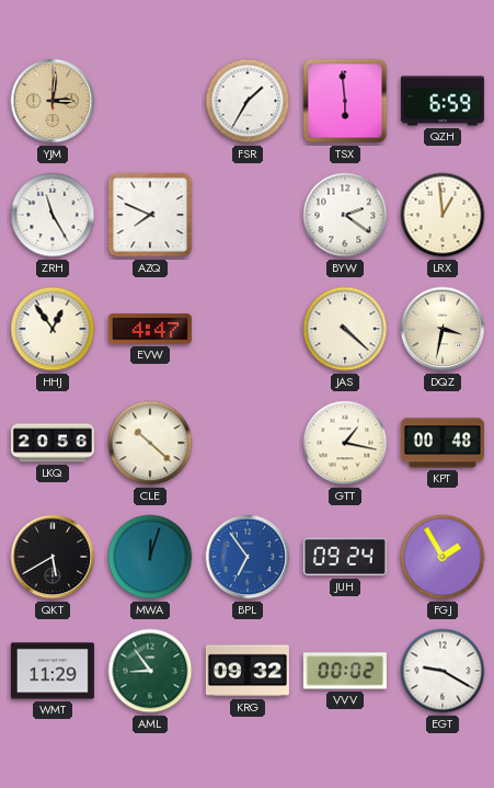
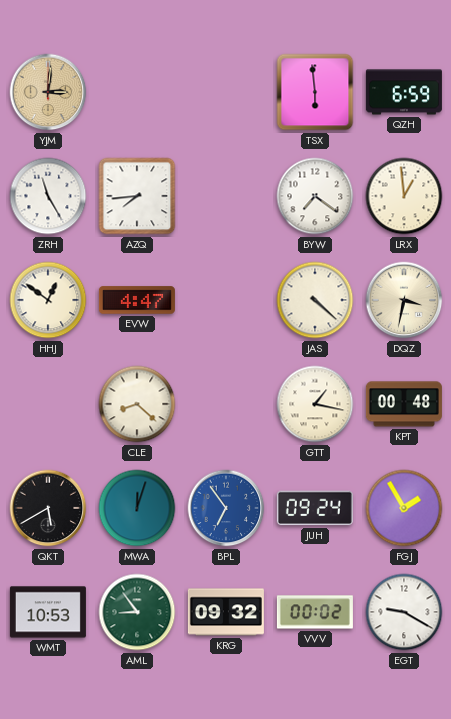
FSR: 1:35 -> none (248, 101)
AZQ: 7:49 -> 7:44 (137, 196)
BYW: 2:21 -> 7:21 (315, 196)
HHJ: 12:54 -> 12:51 (48, 300)
LKQ: 20:56 -> none (53, 443)
CLE: 10:22 -> 8:22 (137, 404)
WMT: 11:29 -> 10:53 (48, 612)
